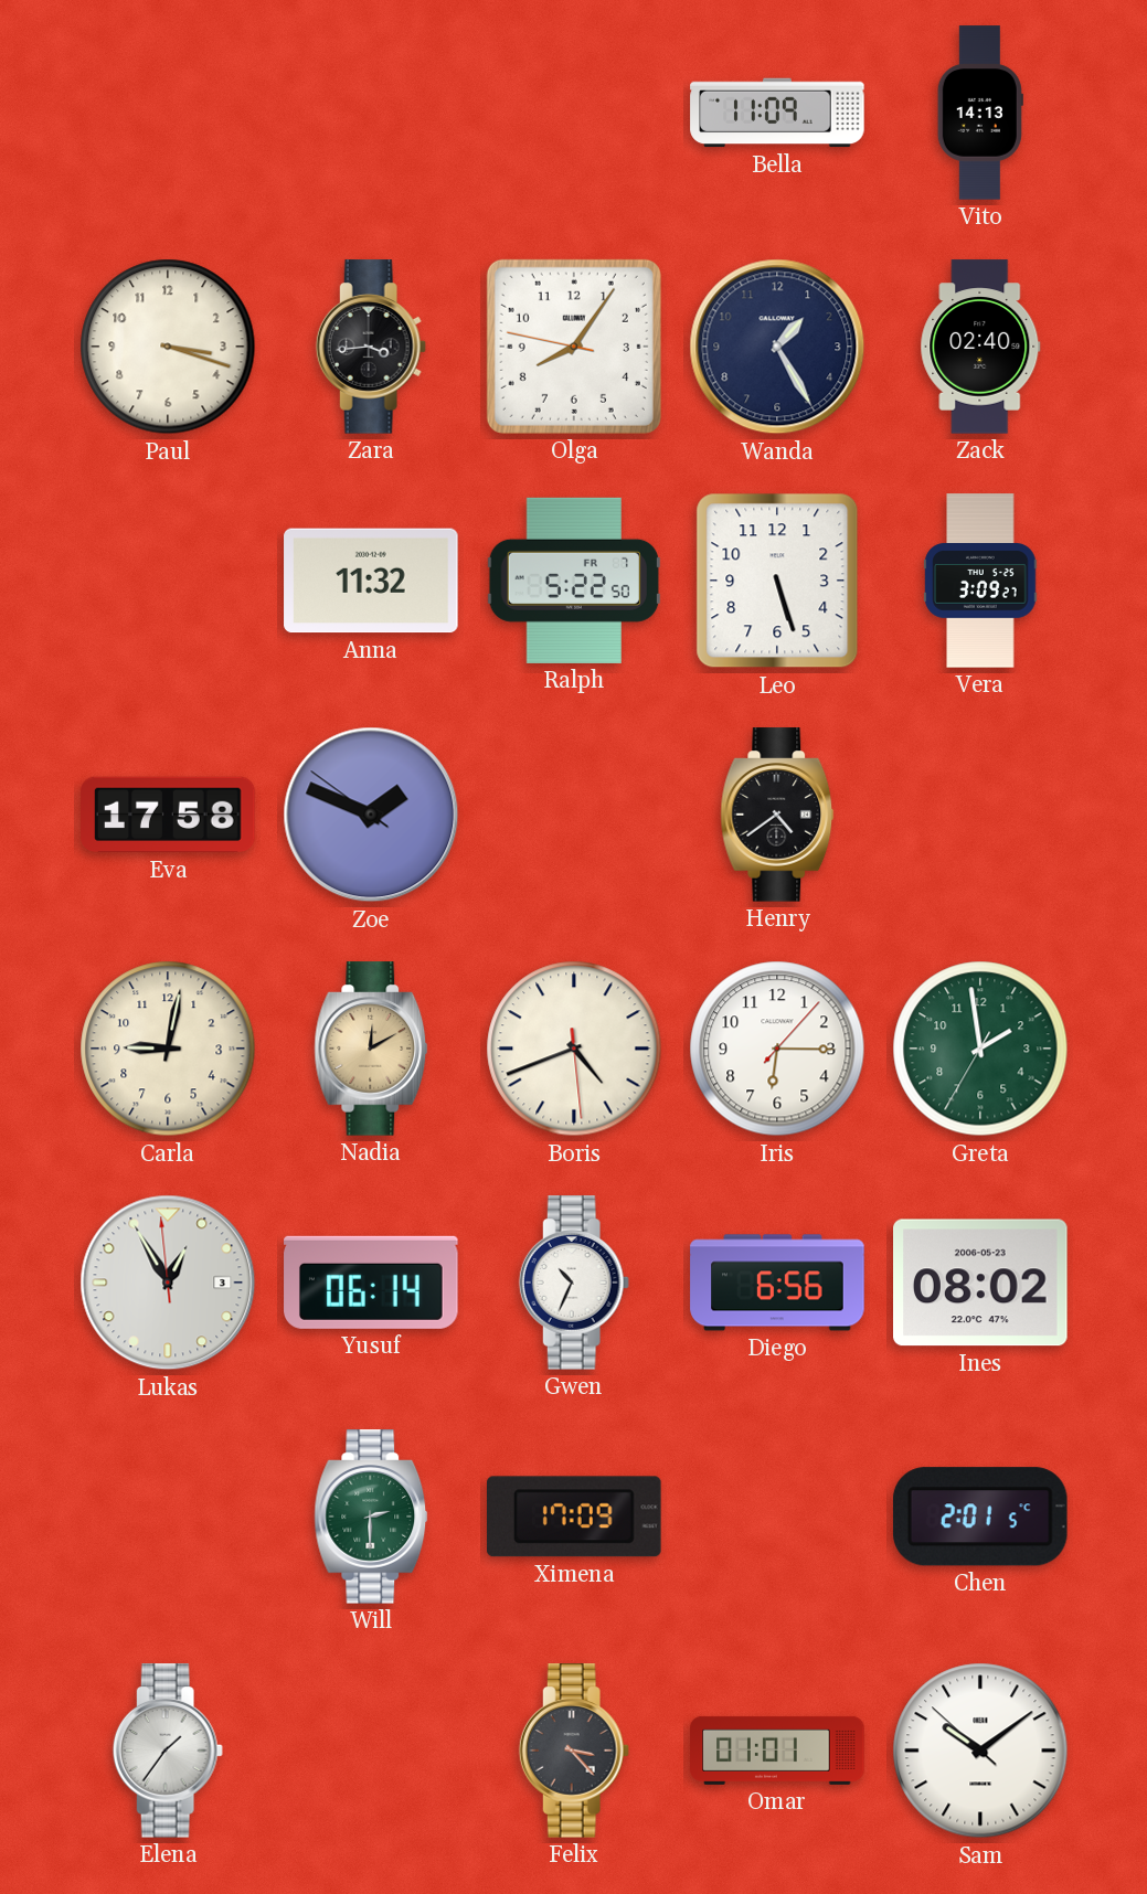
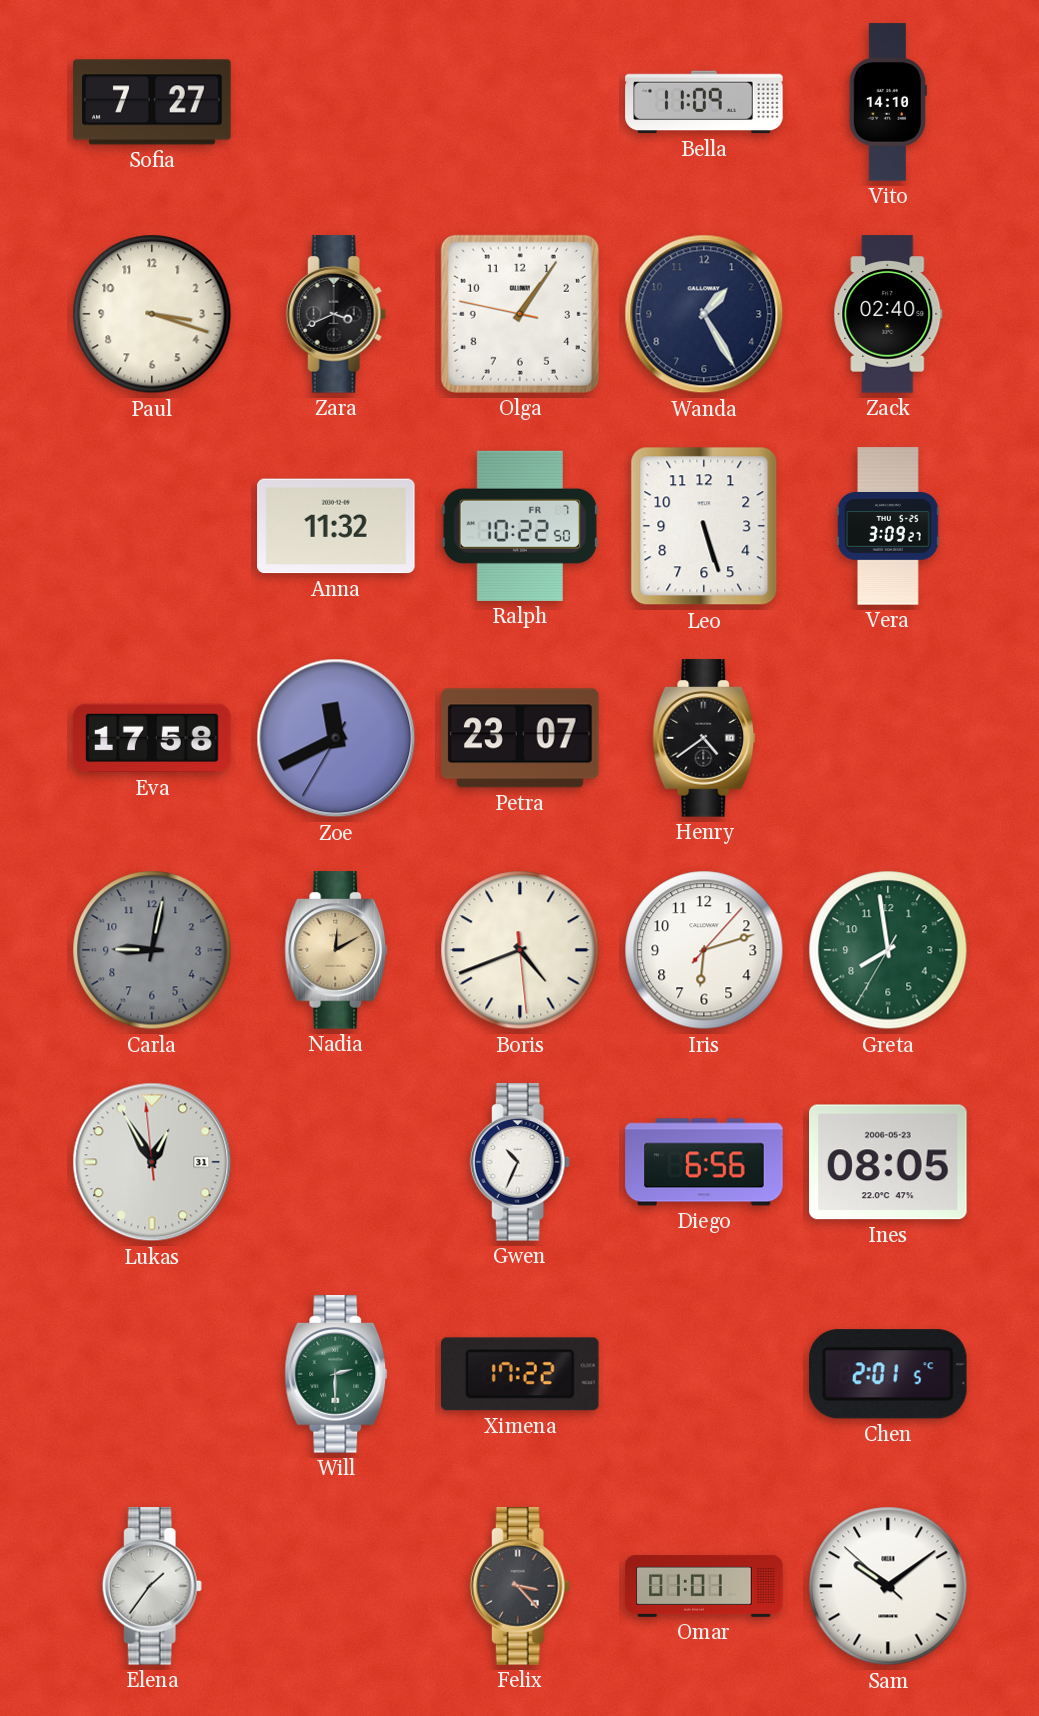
Sofia: none -> 7:27 (152, 102)
Vito: 14:13 -> 14:10 (888, 102)
Zara: 3:44 -> 3:41 (336, 314)
Olga: 8:05 -> 1:05 (520, 314)
Ralph: 5:22 -> 10:22 (520, 526)
Zoe: 1:48 -> 11:40 (336, 738)
Petra: none -> 23:07 (520, 738)
Carla dial: cream -> grey (152, 950)
Iris: 6:15 -> 6:12 (704, 950)
Greta: 1:58 -> 7:58 (888, 950)
Lukas date: 3 -> 31 (152, 1162)
Yusuf: 06:14 -> none (371, 1283)
Ines: 08:02 -> 08:05 (889, 1162)
Ximena: 17:09 -> 17:22 (521, 1374)
